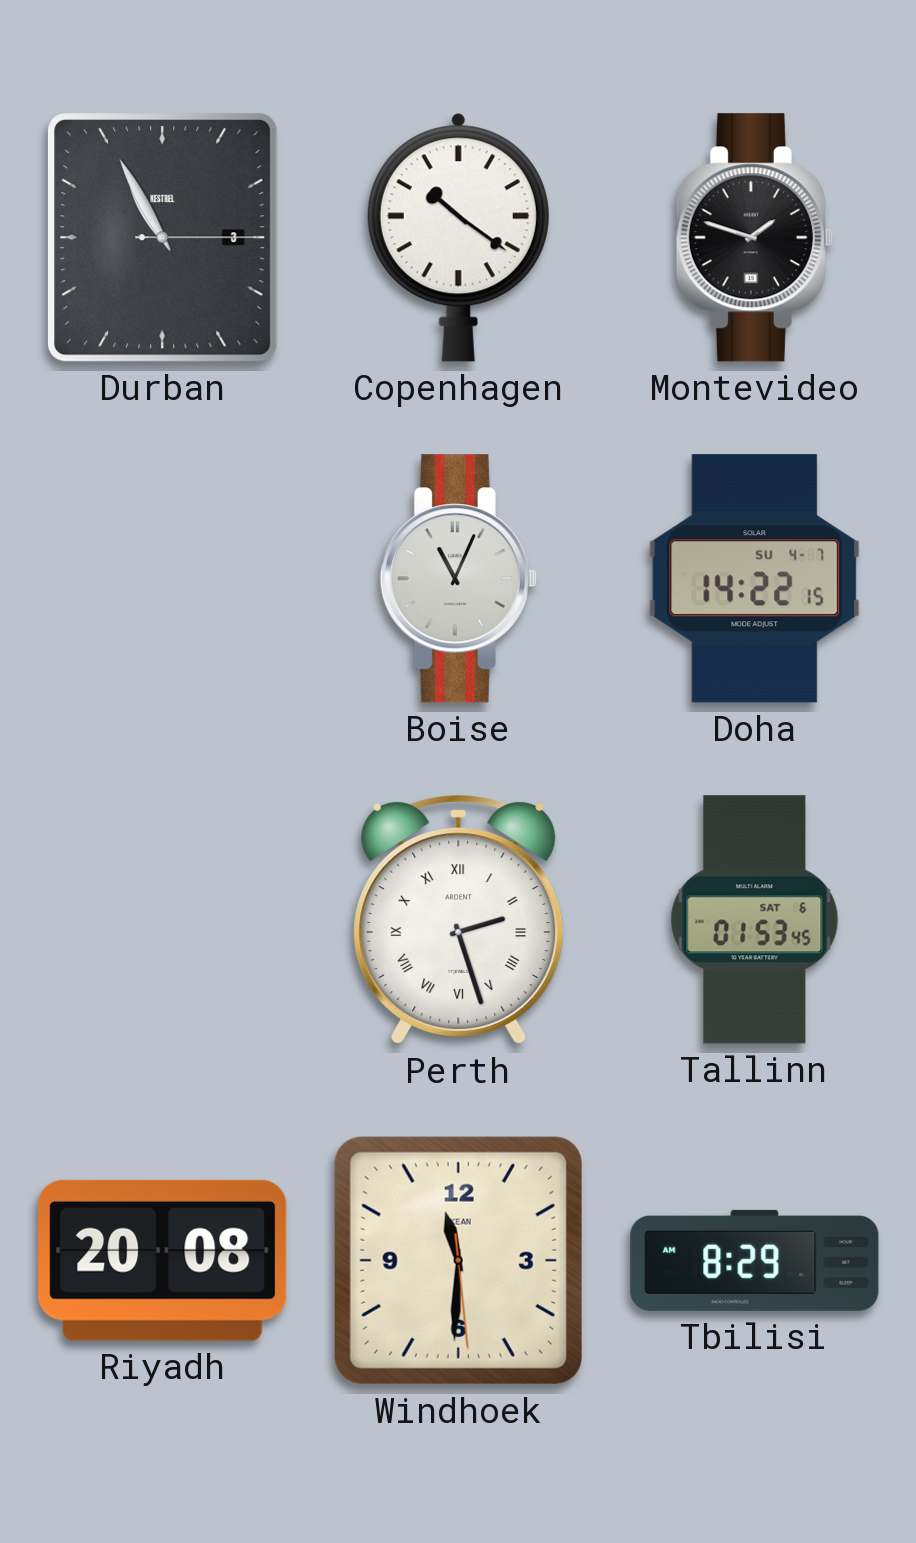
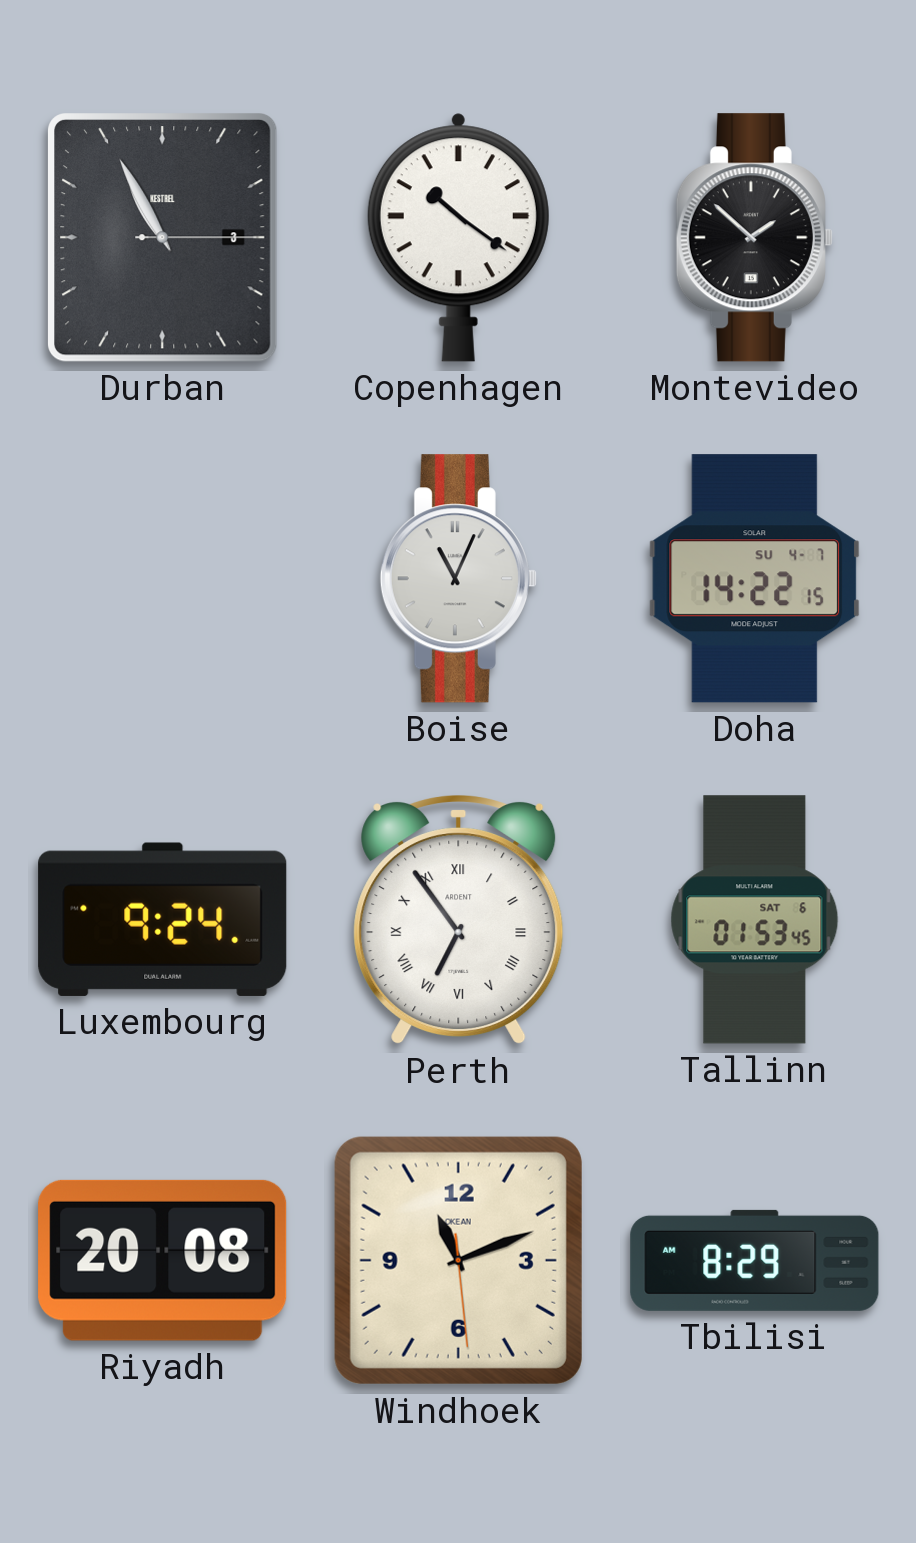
Montevideo: 1:48 -> 1:52 (754, 238)
Luxembourg: none -> 9:24 (163, 919)
Perth: 2:27 -> 6:54 (459, 921)
Windhoek: 11:30 -> 11:11 (458, 1260)
